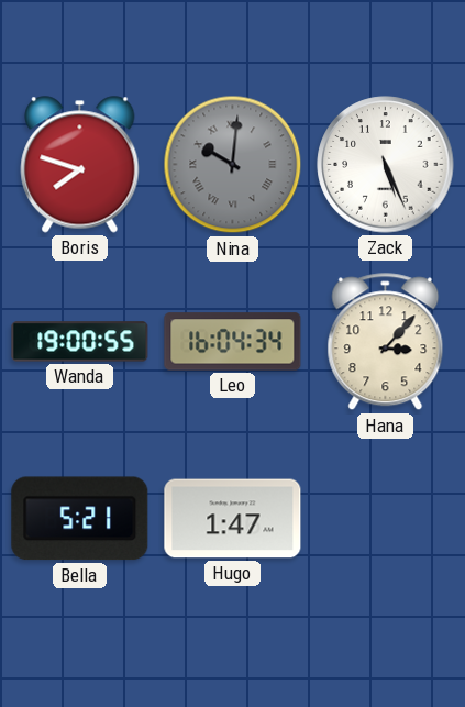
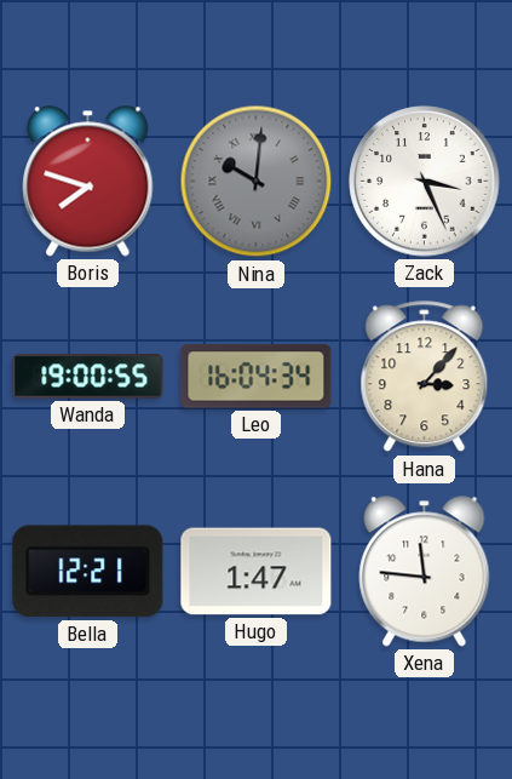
Zack: 5:26 -> 3:26 (425, 182)
Bella: 5:21 -> 12:21 (88, 572)
Xena: none -> 11:46 (425, 572)
